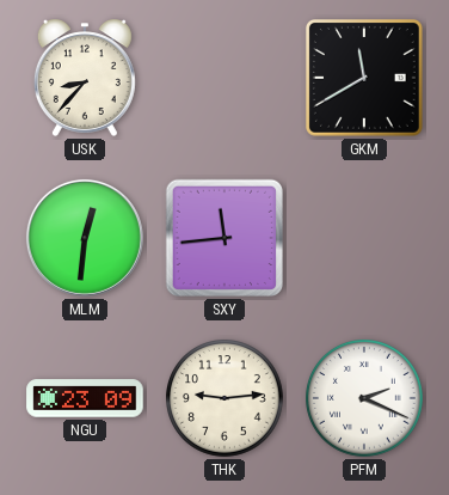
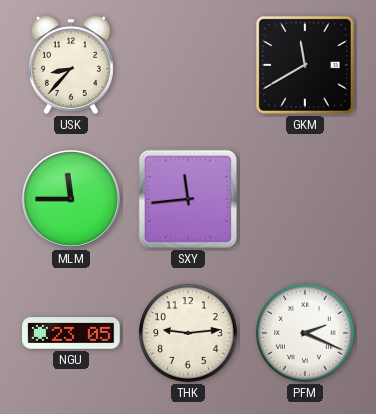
MLM: 12:31 -> 11:45 (71, 199)
NGU: 23:09 -> 23:05 (71, 333)
